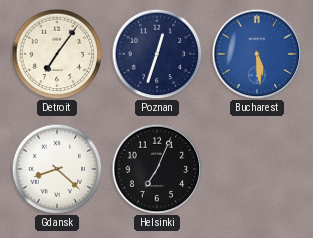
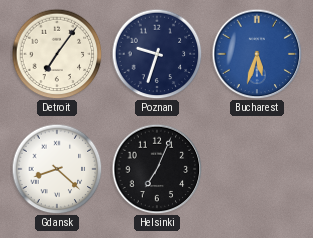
Poznan: 12:33 -> 9:33 (157, 54)
Bucharest: 5:29 -> 5:33 (257, 54)
